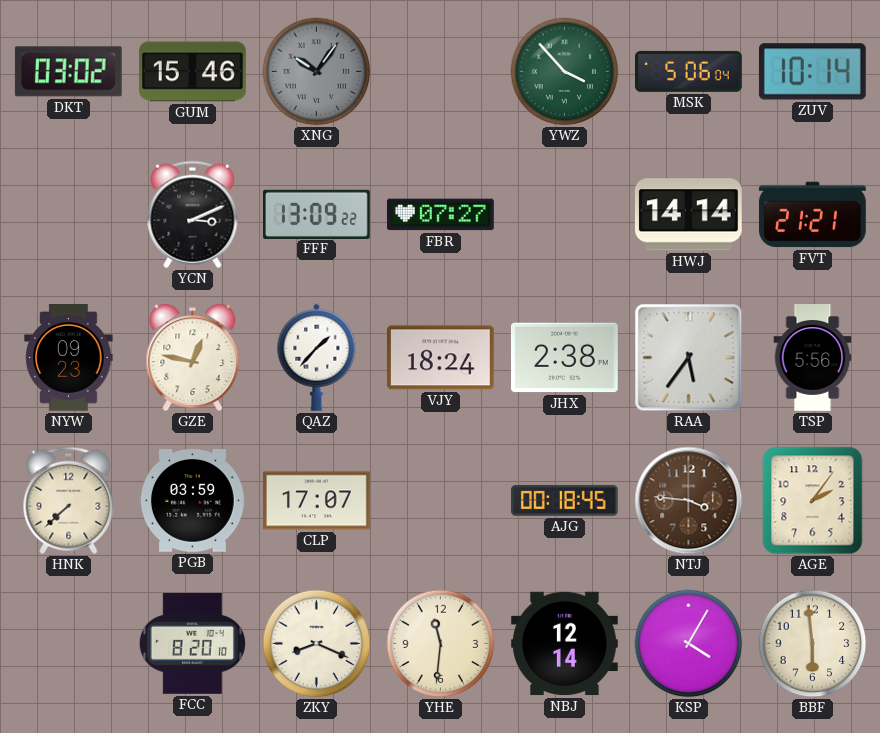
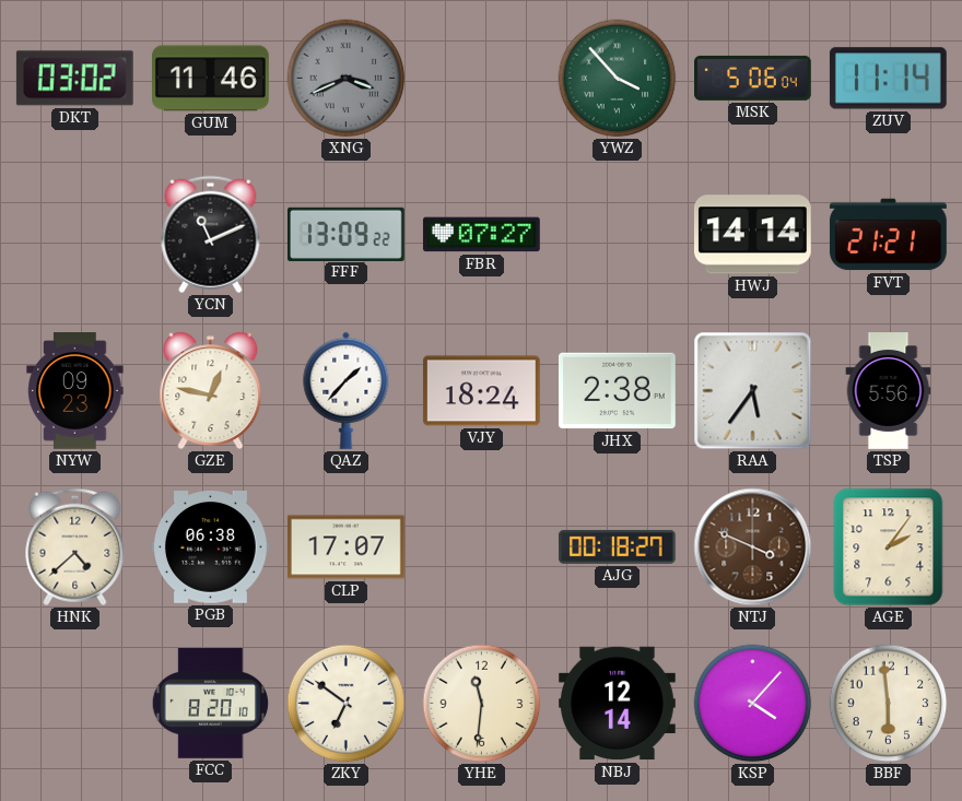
GUM: 15:46 -> 11:46 (211, 79)
XNG: 10:06 -> 3:41 (347, 79)
ZUV: 10:14 -> 11:14 (888, 79)
YCN: 3:11 -> 11:11 (211, 235)
HNK: 7:38 -> 4:38 (75, 547)
PGB: 03:59 -> 06:38 (210, 547)
AJG: 00:18:45 -> 00:18:27 (618, 546)
NTJ: 3:46 -> 3:49 (753, 547)
ZKY: 8:19 -> 6:51 (347, 704)
KSP: 4:05 -> 4:07 (753, 704)
